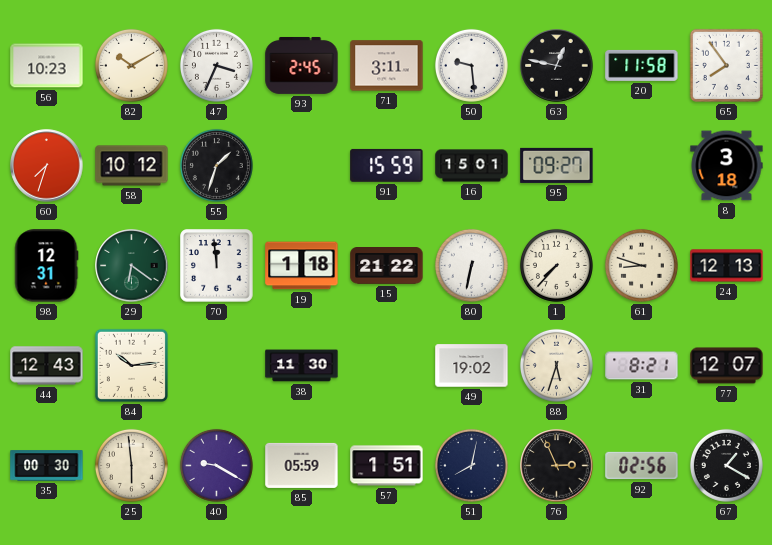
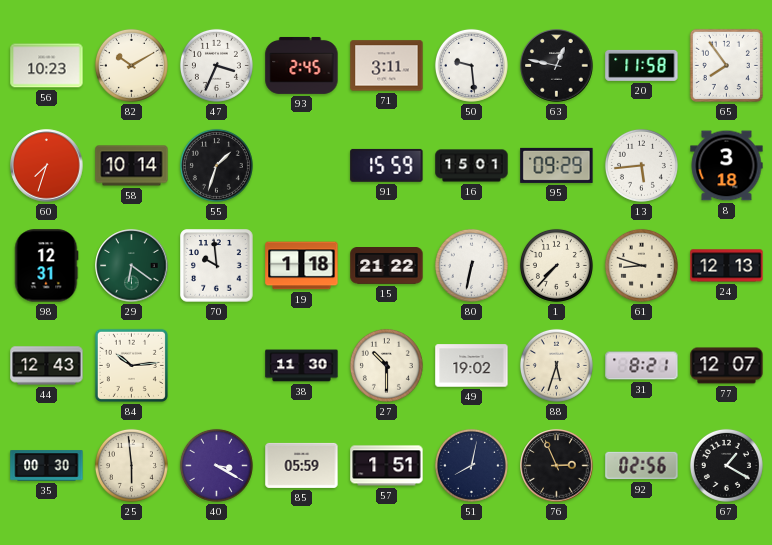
58: 10:12 -> 10:14 (132, 166)
95: 09:27 -> 09:29 (557, 165)
13: none -> 5:44 (641, 165)
70: 11:59 -> 9:59 (217, 266)
27: none -> 10:30 (386, 365)
40: 9:20 -> 3:20 (216, 465)
